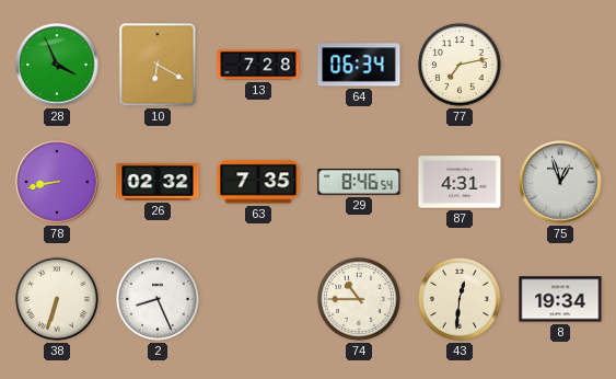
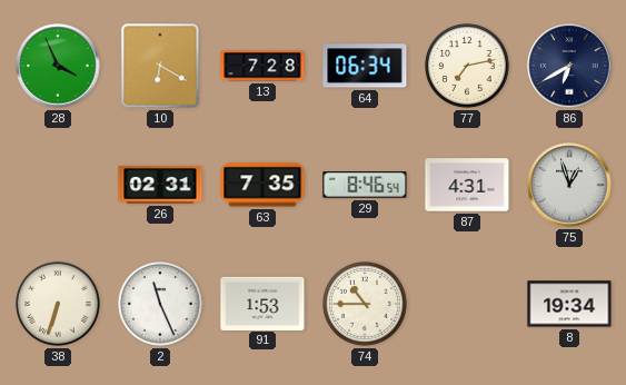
86: none -> 6:40 (569, 66)
78: 8:43 -> none (57, 182)
26: 02:32 -> 02:31 (160, 185)
2: 8:26 -> 11:26 (161, 305)
91: none -> 1:53 (262, 303)
43: 12:31 -> none (461, 300)
